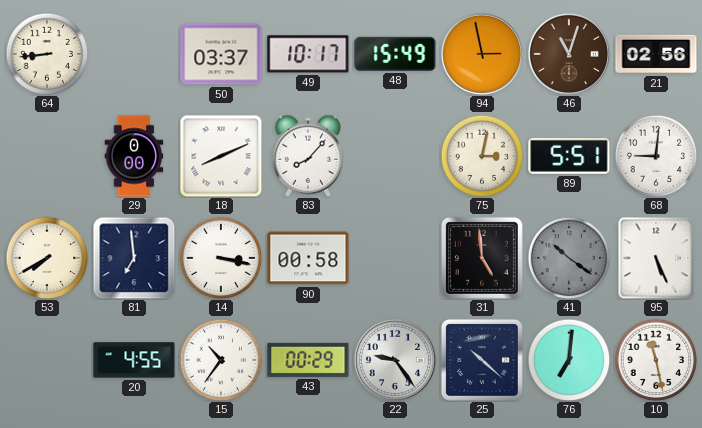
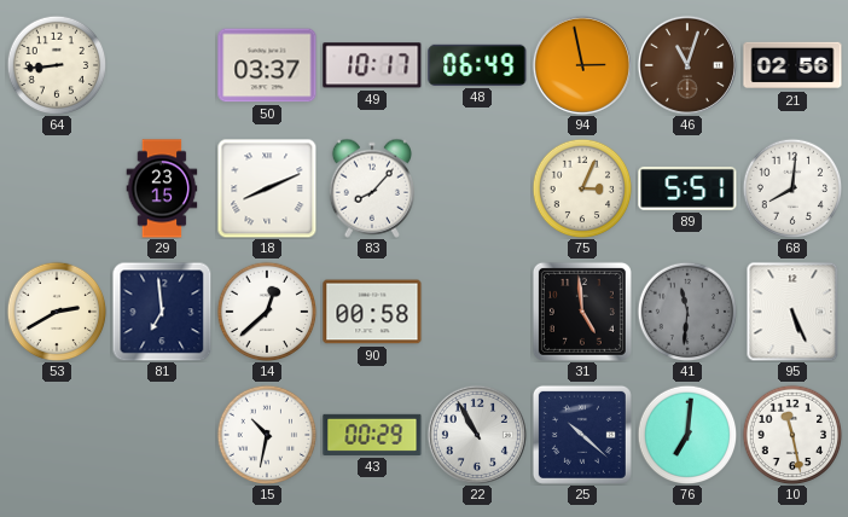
48: 15:49 -> 06:49 (477, 65)
29: 0:00 -> 23:15 (162, 188)
75: 3:02 -> 3:04 (582, 188)
68: 9:01 -> 8:01 (792, 188)
53: 7:40 -> 2:40 (57, 312)
14: 3:17 -> 12:38 (267, 312)
41: 10:21 -> 11:31 (687, 312)
20: 4:55 -> none (134, 360)
15: 10:36 -> 10:32 (267, 435)
22: 9:24 -> 10:55 (477, 435)
